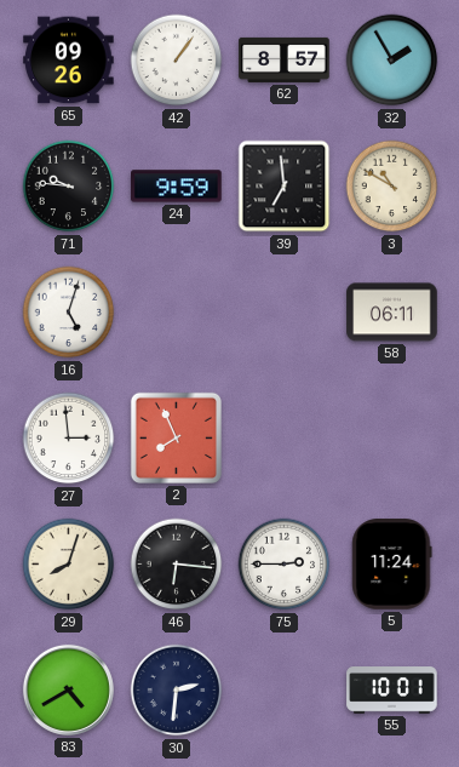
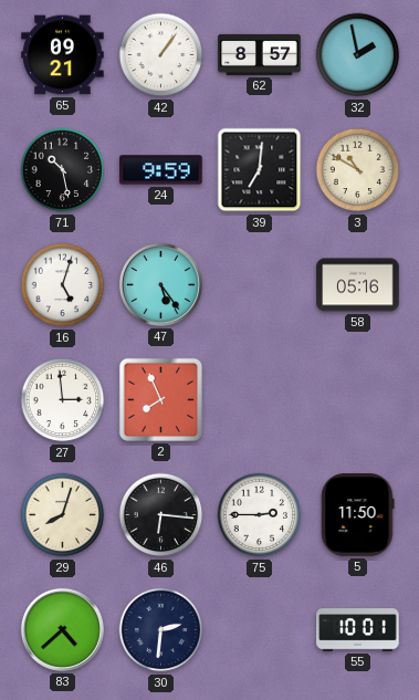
65: 09:26 -> 09:21 (63, 55)
32: 1:55 -> 1:58 (358, 55)
71: 9:46 -> 10:28 (63, 170)
39: 6:59 -> 7:01 (260, 170)
47: none -> 5:24 (160, 284)
58: 06:11 -> 05:16 (358, 285)
5: 11:24 -> 11:50 (358, 515)
83: 4:40 -> 4:38 (62, 629)
